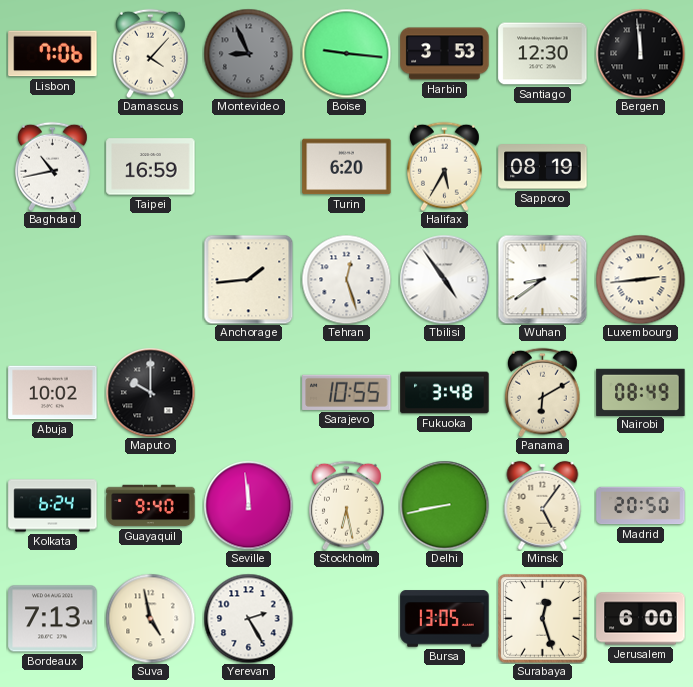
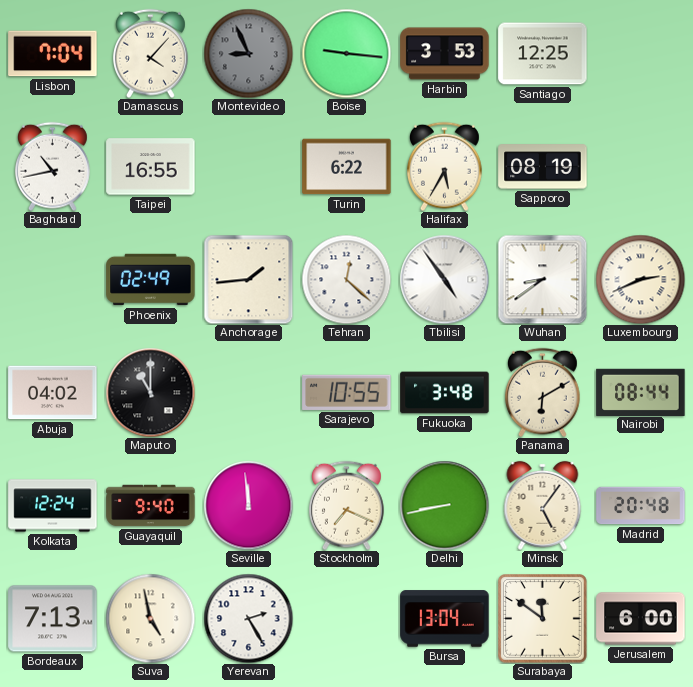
Lisbon: 7:06 -> 7:04 (53, 54)
Santiago: 12:30 -> 12:25 (543, 54)
Bergen: 11:59 -> none (640, 53)
Taipei: 16:59 -> 16:55 (151, 167)
Turin: 6:20 -> 6:22 (347, 167)
Phoenix: none -> 02:49 (151, 280)
Tehran: 12:27 -> 12:22 (346, 279)
Luxembourg: 2:44 -> 2:41 (640, 279)
Abuja: 10:02 -> 04:02 (53, 393)
Maputo: 10:00 -> 11:00 (150, 392)
Nairobi: 08:49 -> 08:44 (641, 392)
Kolkata: 6:24 -> 12:24 (53, 506)
Stockholm: 6:28 -> 7:19 (346, 505)
Madrid: 20:50 -> 20:48 (641, 506)
Bursa: 13:05 -> 13:04 (445, 619)
Surabaya: 12:27 -> 11:51 (543, 619)
